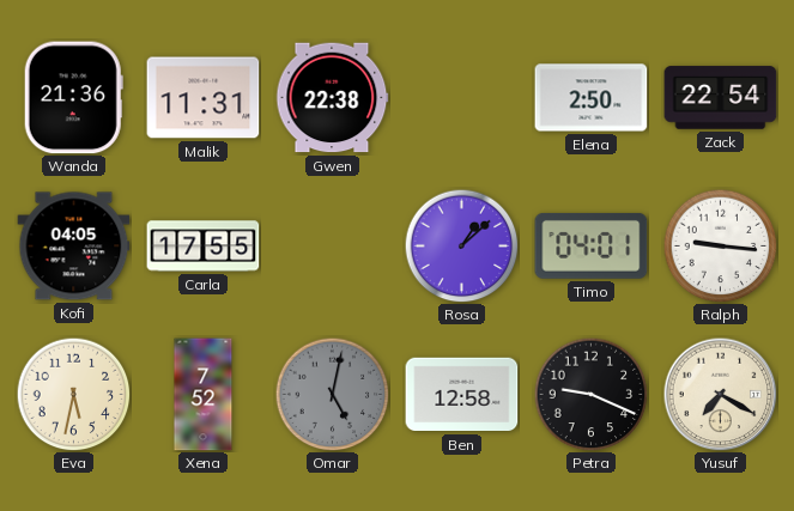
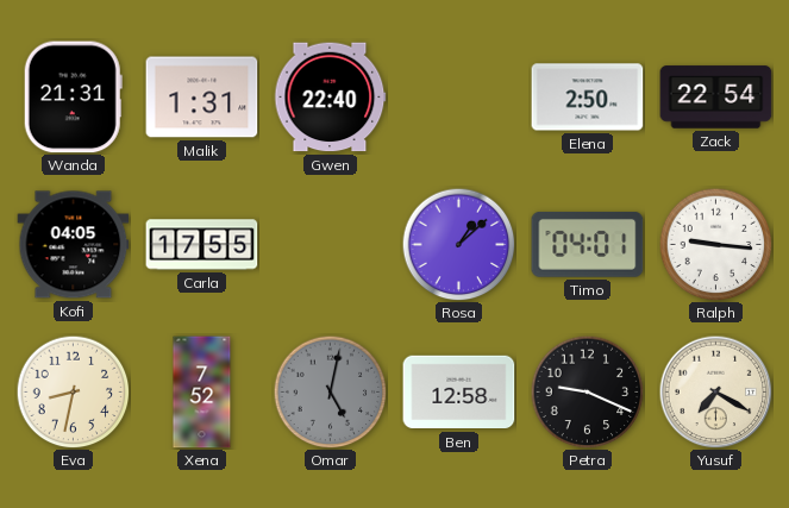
Wanda: 21:36 -> 21:31 (73, 98)
Malik: 11:31 -> 1:31 (202, 98)
Gwen: 22:38 -> 22:40 (331, 98)
Eva: 5:32 -> 8:32 (73, 391)
